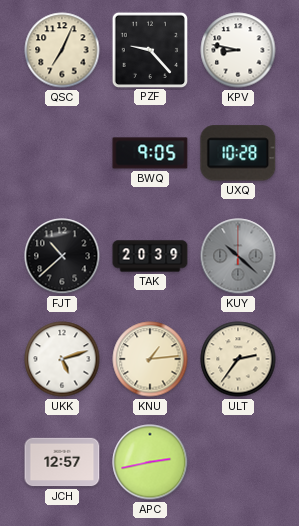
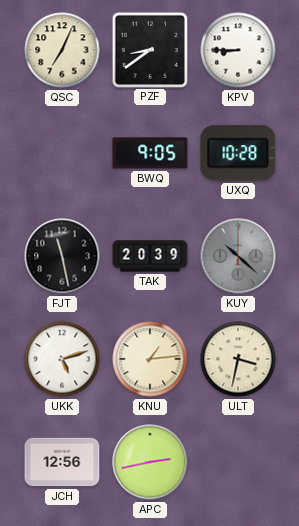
PZF: 9:23 -> 8:39 (149, 49)
KPV: 8:47 -> 8:45 (238, 50)
FJT: 10:38 -> 11:28 (62, 256)
ULT: 2:36 -> 3:32 (238, 359)
JCH: 12:57 -> 12:56 (62, 462)
